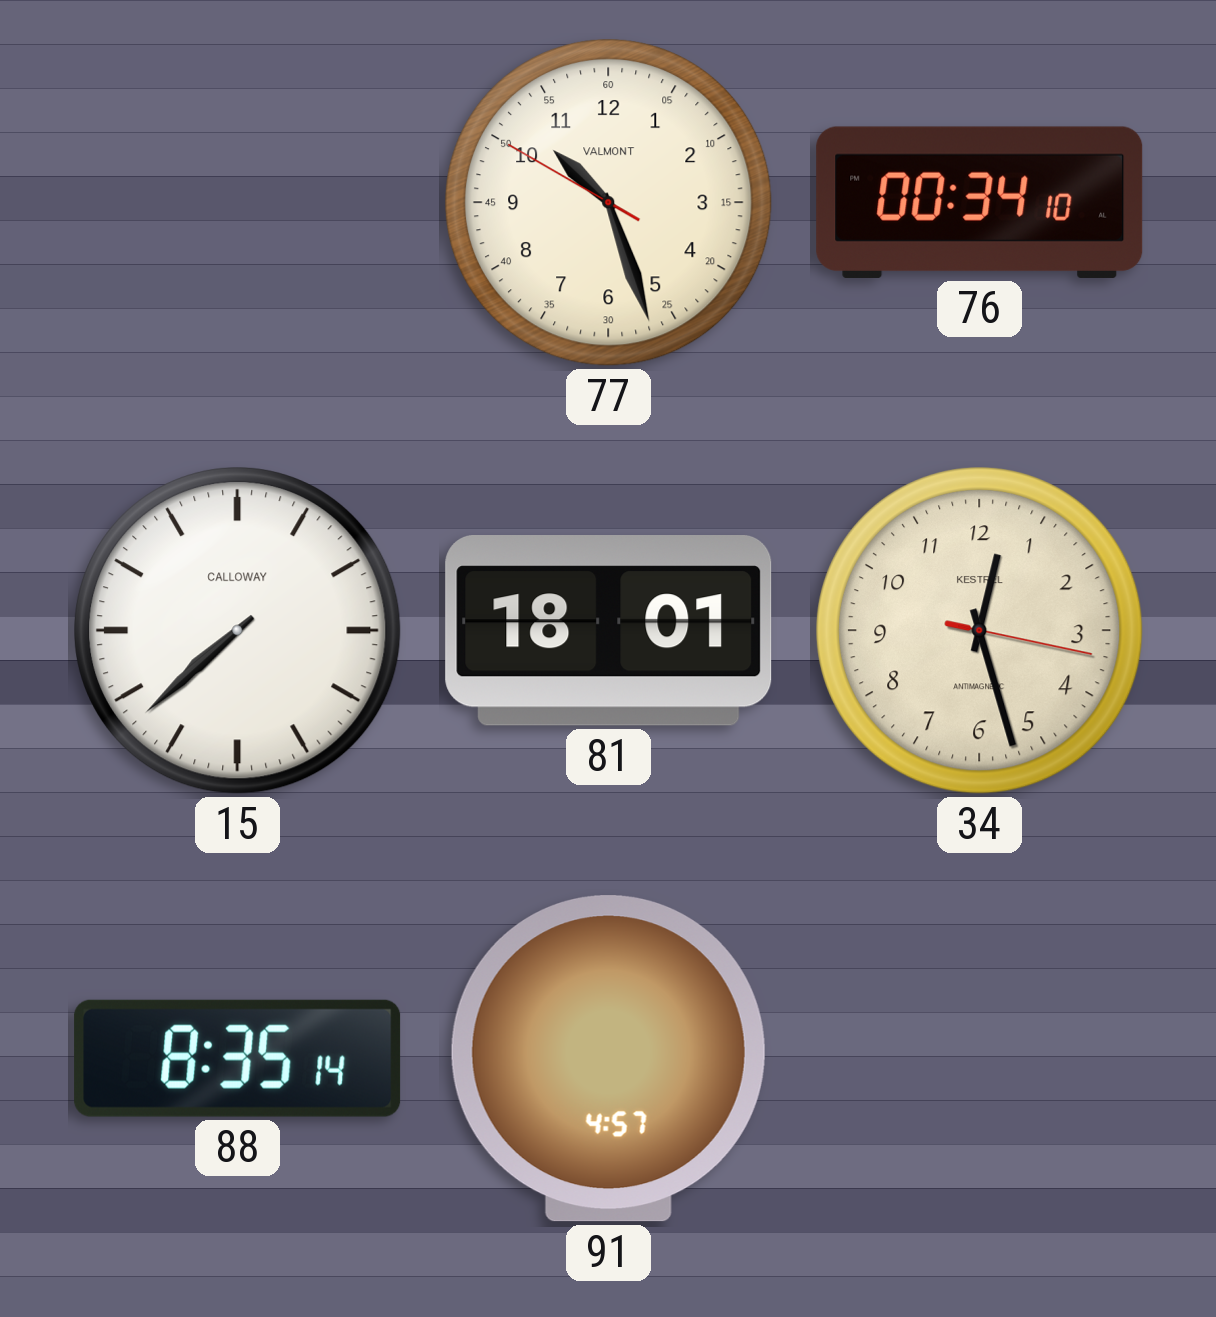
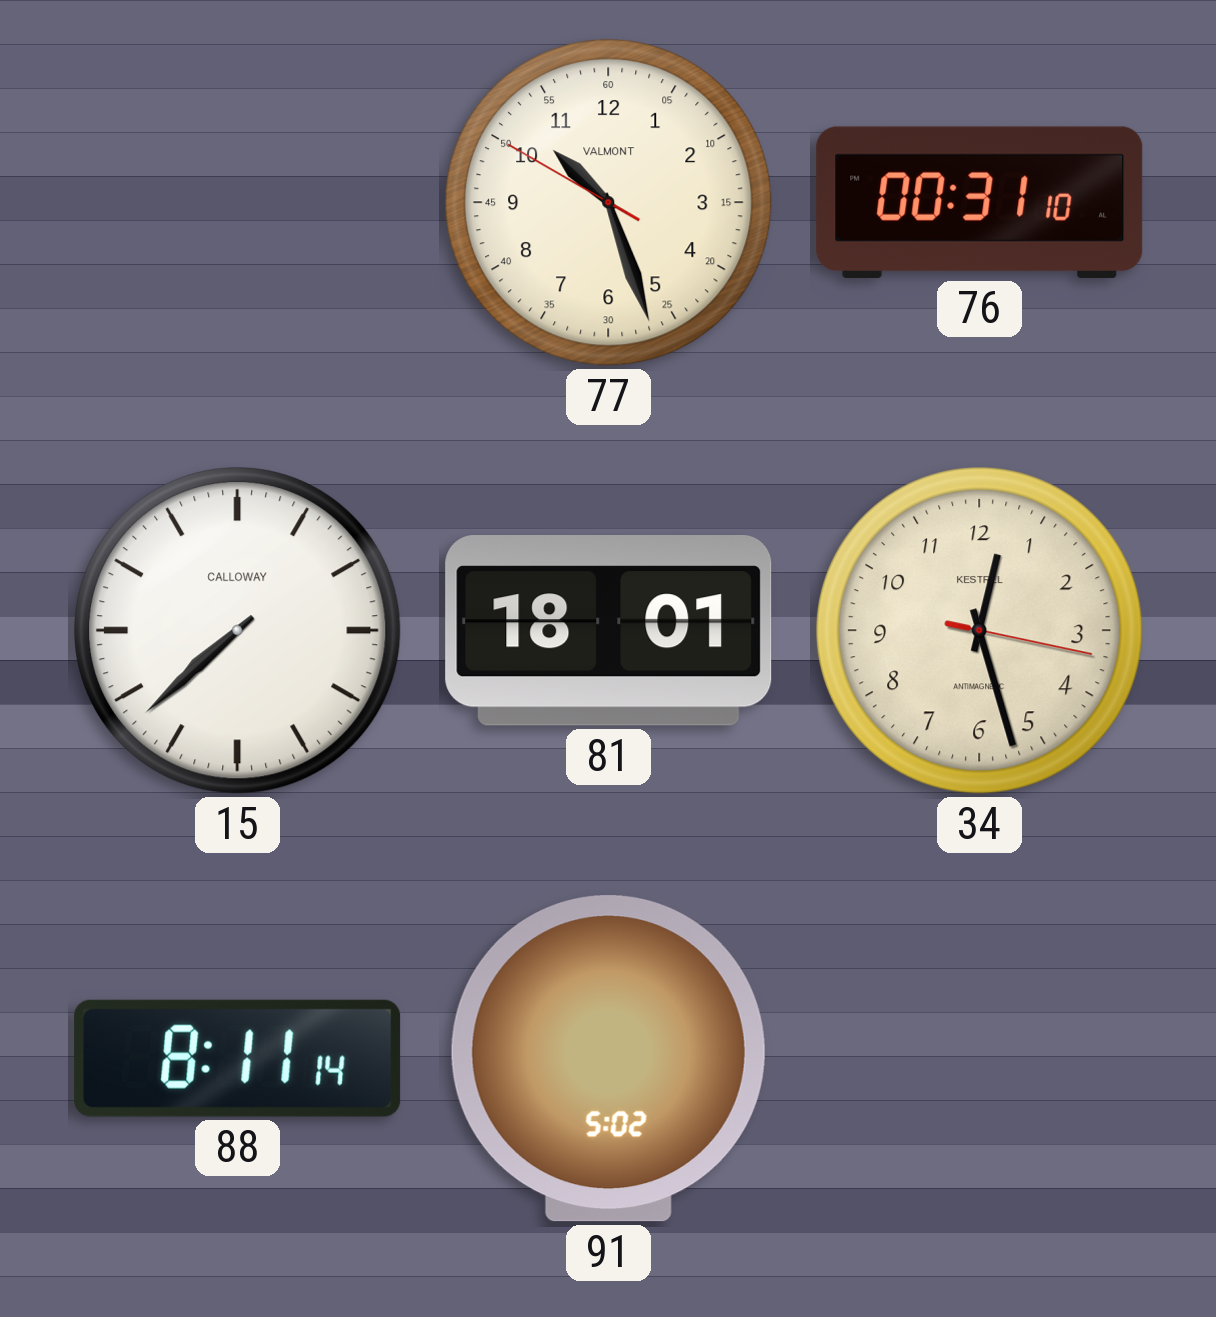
76: 00:34 -> 00:31 (980, 202)
88: 8:35 -> 8:11 (238, 1058)
91: 4:57 -> 5:02 (608, 1059)
